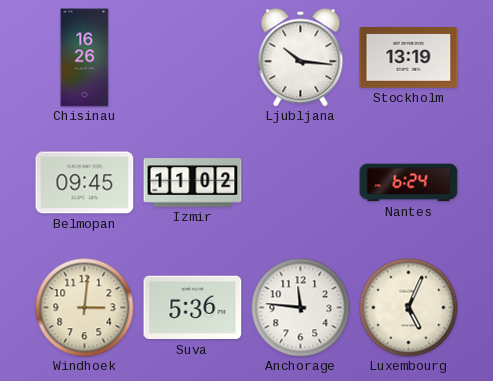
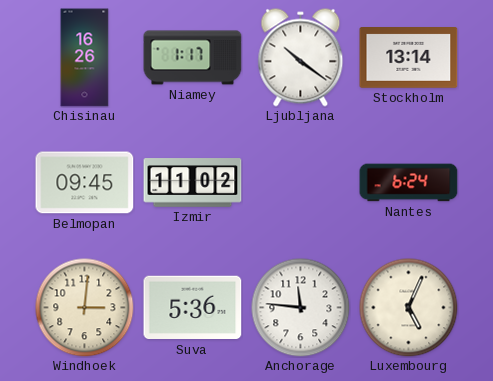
Niamey: none -> 1:17 (193, 58)
Ljubljana: 10:16 -> 10:21 (301, 58)
Stockholm: 13:19 -> 13:14 (409, 58)
